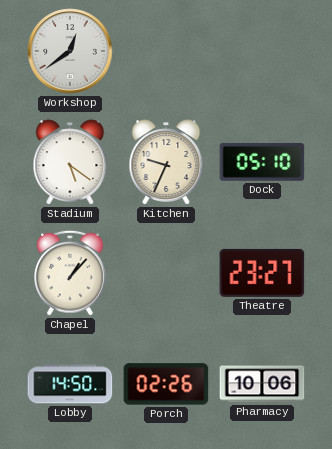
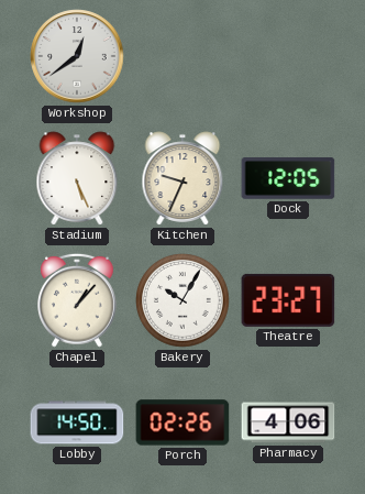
Stadium: 5:21 -> 5:26 (77, 178)
Dock: 05:10 -> 12:05 (288, 178)
Bakery: none -> 10:05 (184, 301)
Pharmacy: 10:06 -> 4:06 (288, 422)
